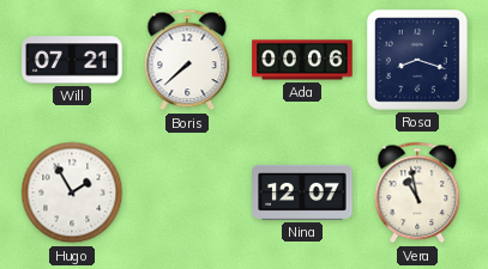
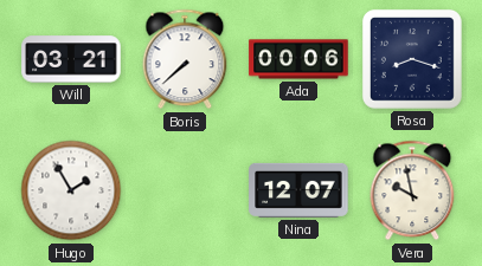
Will: 07:21 -> 03:21 (71, 59)
Vera: 10:58 -> 9:58 (412, 190)
